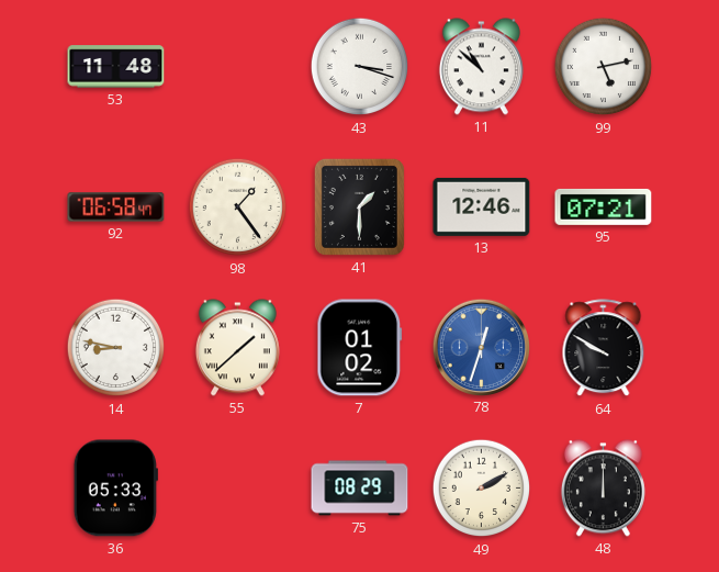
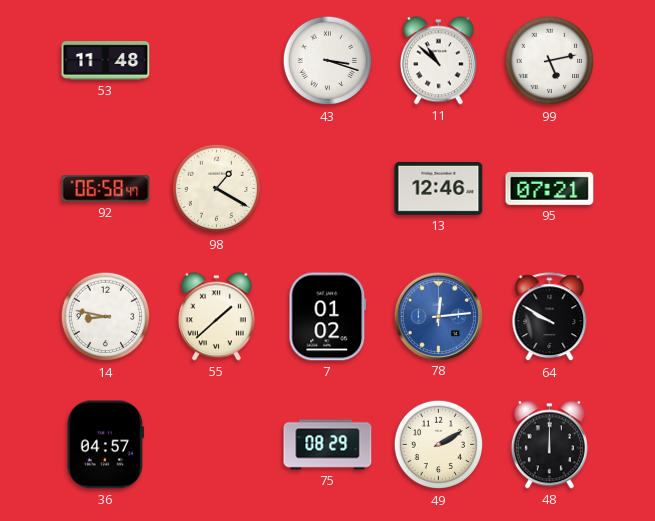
98: 1:24 -> 1:20 (217, 189)
41: 1:30 -> none (359, 206)
78: 12:33 -> 12:14 (438, 316)
36: 05:33 -> 04:57 (105, 445)
